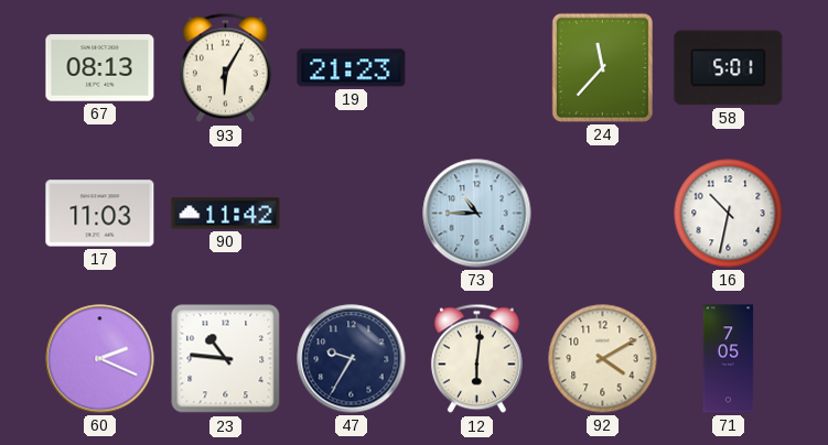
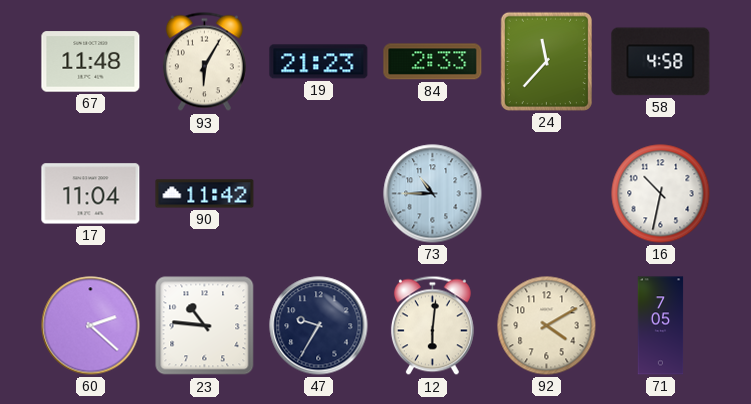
67: 08:13 -> 11:48 (91, 62)
84: none -> 2:33 (433, 62)
58: 5:01 -> 4:58 (661, 62)
17: 11:03 -> 11:04 (91, 194)
60: 2:19 -> 2:22 (91, 326)
